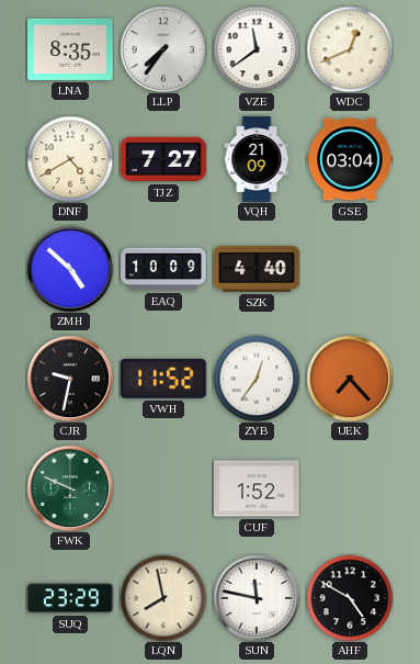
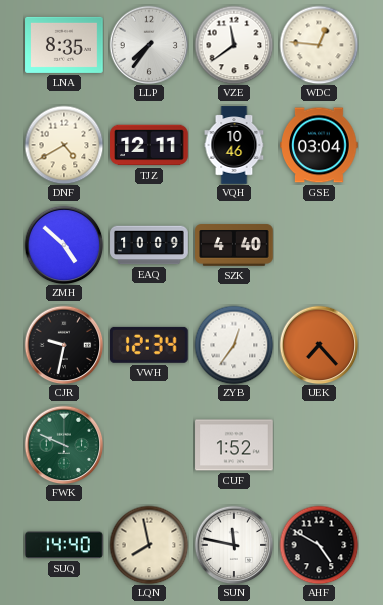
WDC: 12:41 -> 12:46 (319, 45)
TJZ: 7:27 -> 12:11 (149, 145)
VQH: 21:09 -> 10:46 (234, 145)
VWH: 11:52 -> 12:34 (149, 345)
SUQ: 23:29 -> 14:40 (65, 545)
